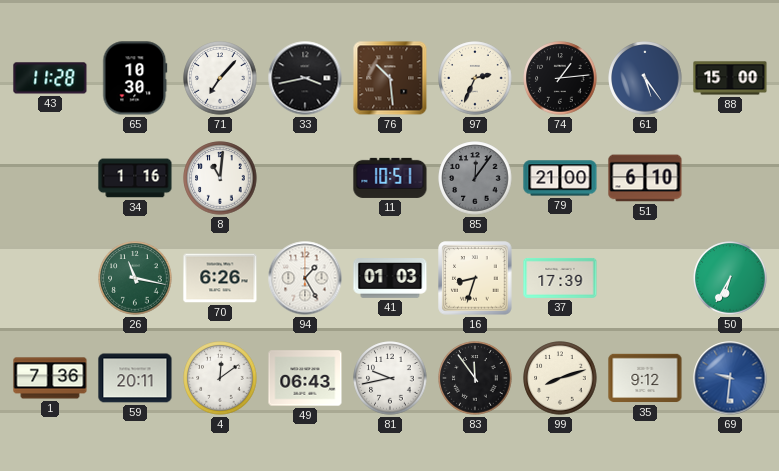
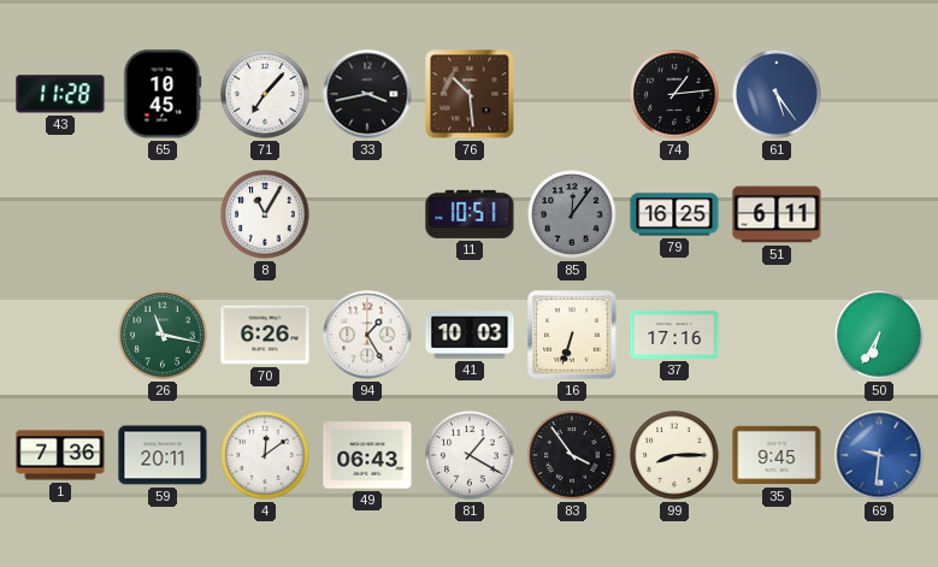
65: 10:30 -> 10:45 (163, 94)
97: 2:34 -> none (475, 78)
88: 15:00 -> none (730, 78)
34: 1:16 -> none (135, 178)
8: 11:01 -> 11:05 (265, 214)
79: 21:00 -> 16:25 (674, 214)
51: 6:10 -> 6:11 (777, 214)
41: 01:03 -> 10:03 (470, 335)
16: 8:33 -> 6:33 (572, 335)
37: 17:39 -> 17:16 (674, 335)
81: 9:43 -> 1:20 (470, 455)
83: 11:54 -> 3:54 (572, 455)
99: 8:12 -> 8:15 (674, 455)
35: 9:12 -> 9:45 (777, 455)
